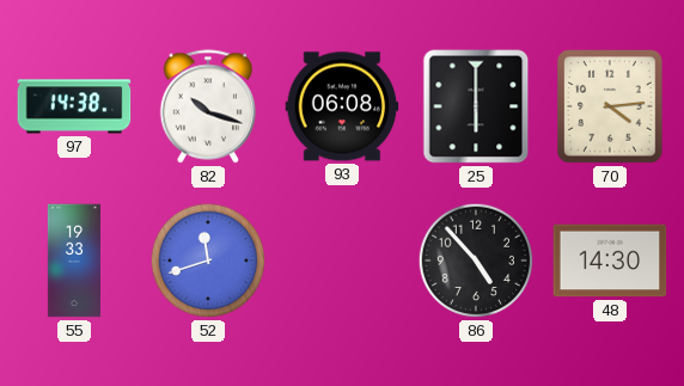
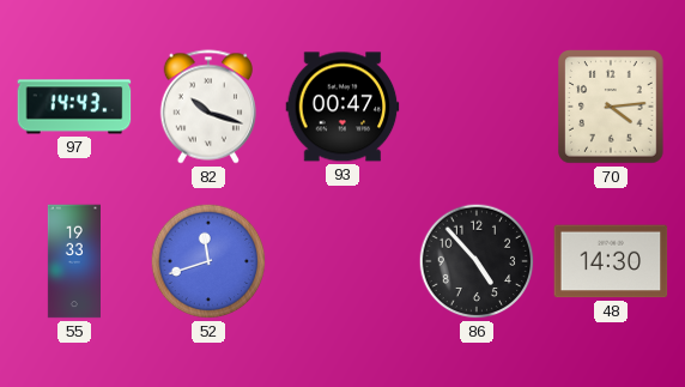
97: 14:38 -> 14:43 (74, 107)
93: 06:08 -> 00:47 (342, 107)
25: 6:00 -> none (476, 106)
